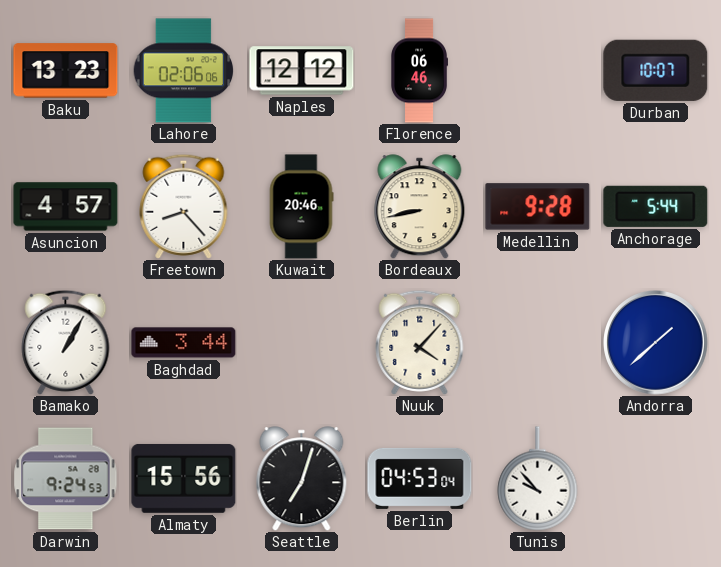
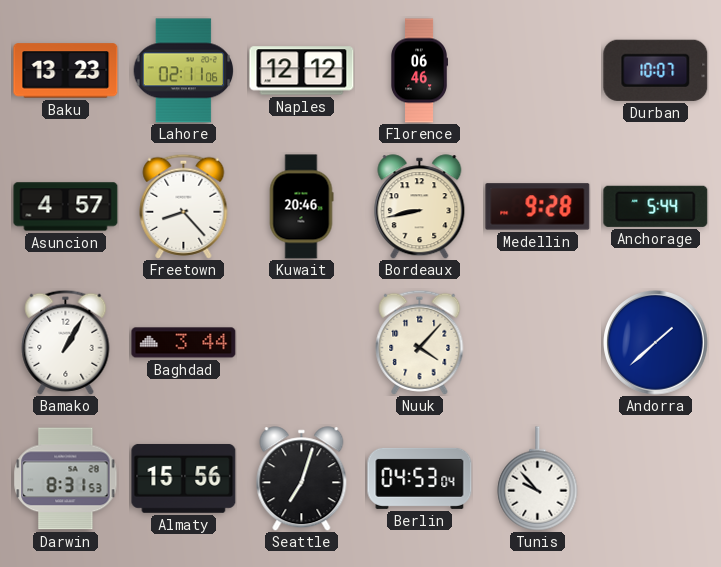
Lahore: 02:06 -> 02:11 (184, 71)
Darwin: 9:24 -> 8:31 (66, 479)
